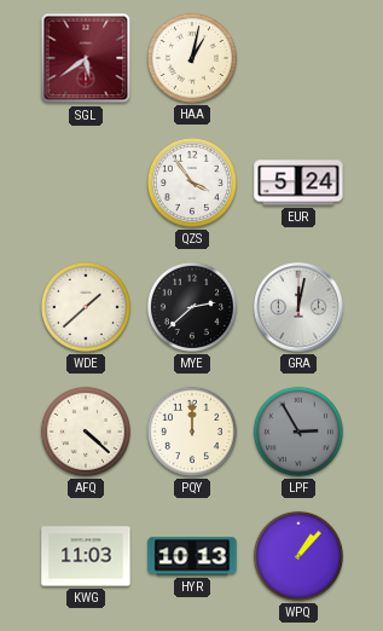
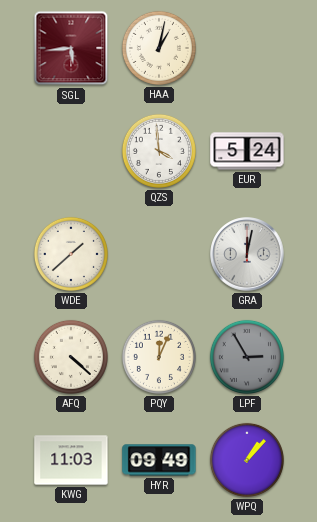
SGL: 5:39 -> 5:44 (71, 48)
QZS: 3:54 -> 3:59 (159, 151)
MYE: 2:38 -> none (192, 307)
PQY: 12:00 -> 12:04 (159, 357)
HYR: 10:13 -> 09:49 (159, 460)
